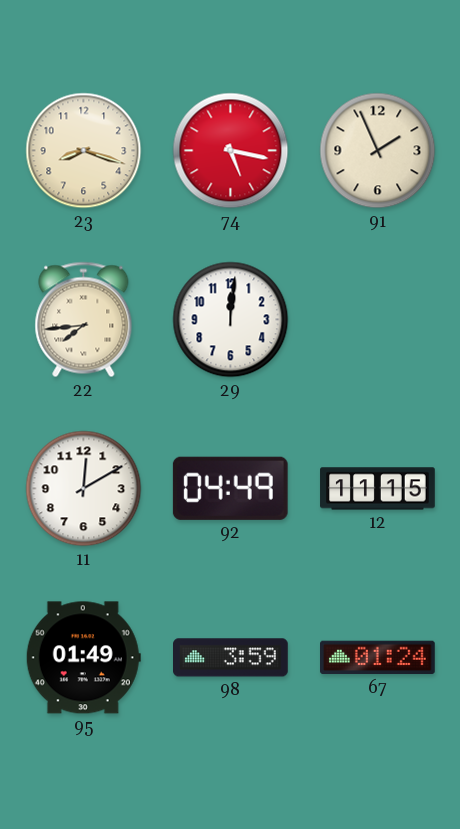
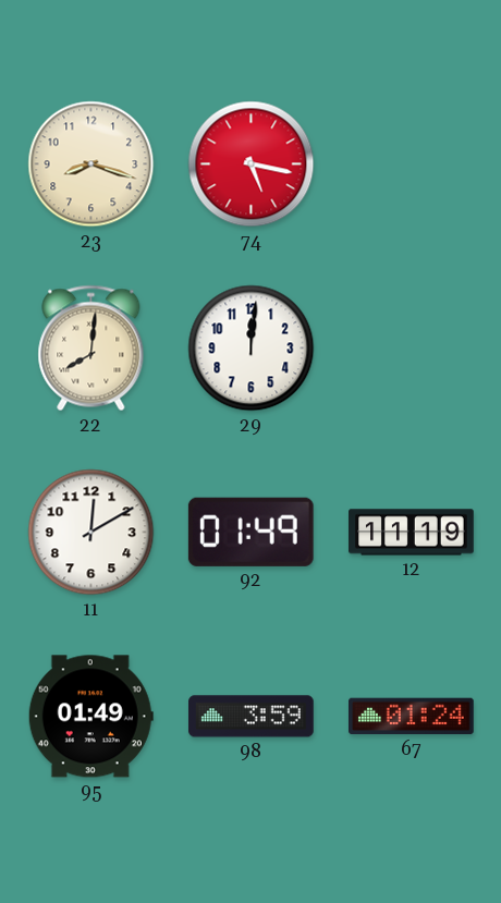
91: 1:56 -> none (378, 151)
22: 7:44 -> 8:01 (91, 349)
92: 04:49 -> 01:49 (250, 532)
12: 11:15 -> 11:19 (412, 533)
